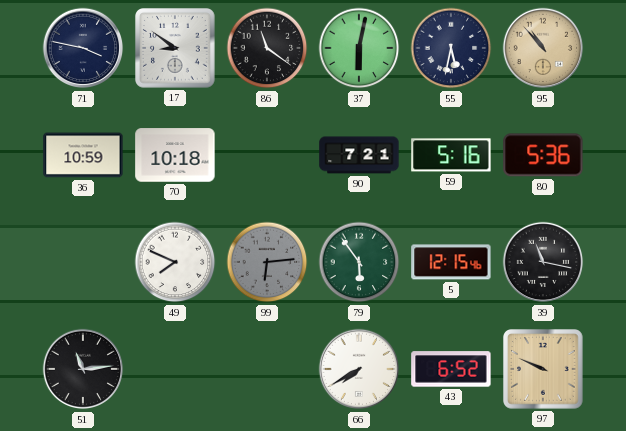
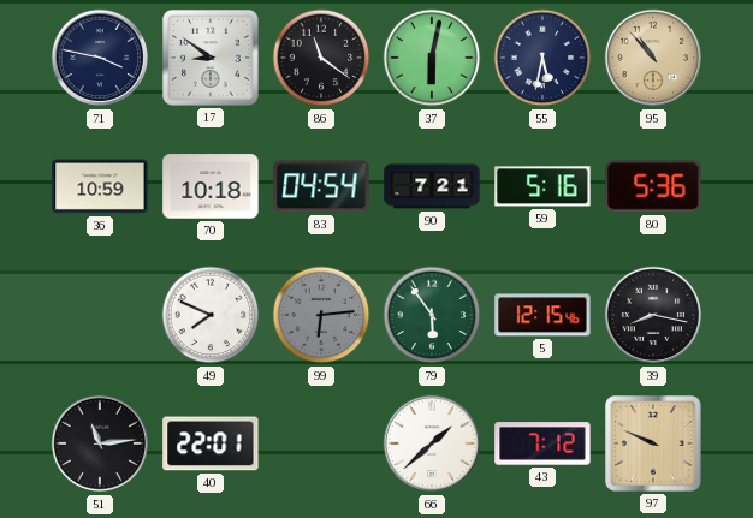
83: none -> 04:54 (321, 186)
39: 11:17 -> 8:17 (653, 315)
40: none -> 22:01 (211, 443)
66: 7:40 -> 1:38 (432, 443)
43: 6:52 -> 7:12 (542, 443)
